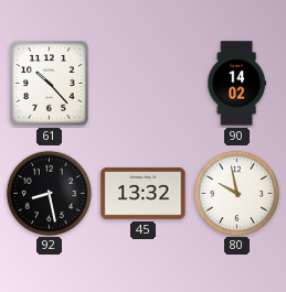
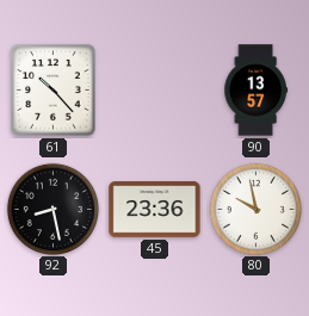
90: 14:02 -> 13:57 (255, 91)
45: 13:32 -> 23:36 (155, 210)
